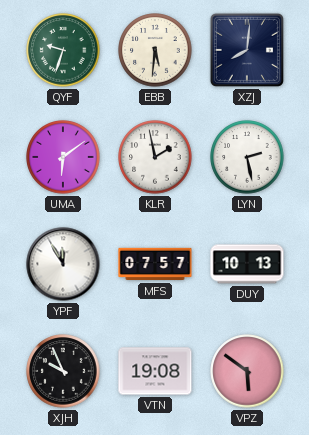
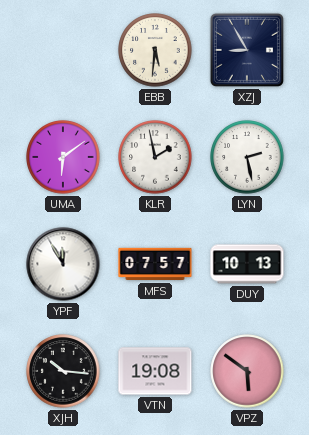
QYF: 9:33 -> none (63, 50)
XZJ: 8:01 -> 8:55 (247, 50)
XJH: 9:56 -> 10:16 (63, 371)
